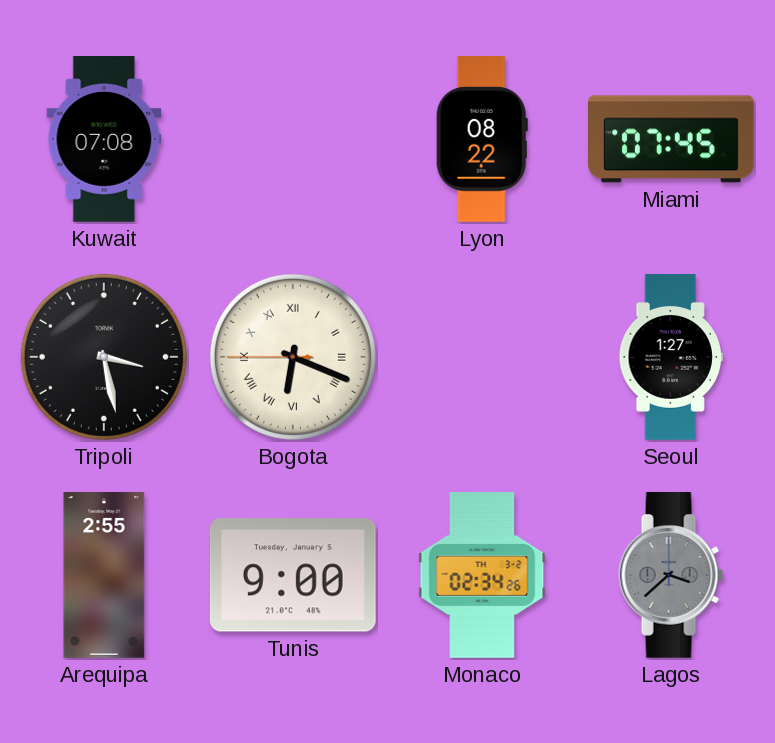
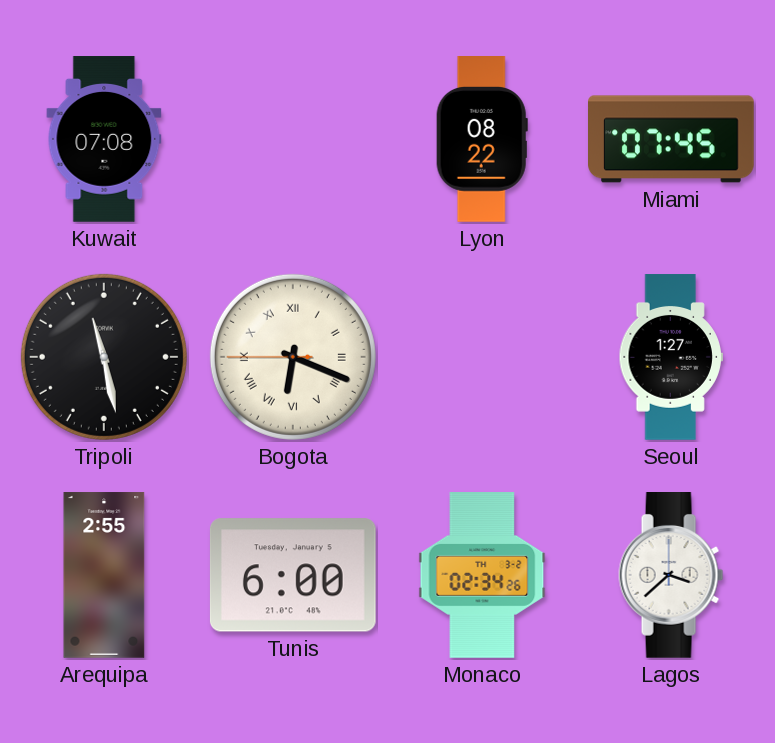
Tripoli: 3:28 -> 11:28 (104, 357)
Tunis: 9:00 -> 6:00 (293, 575)
Lagos dial: grey -> white (671, 576)
